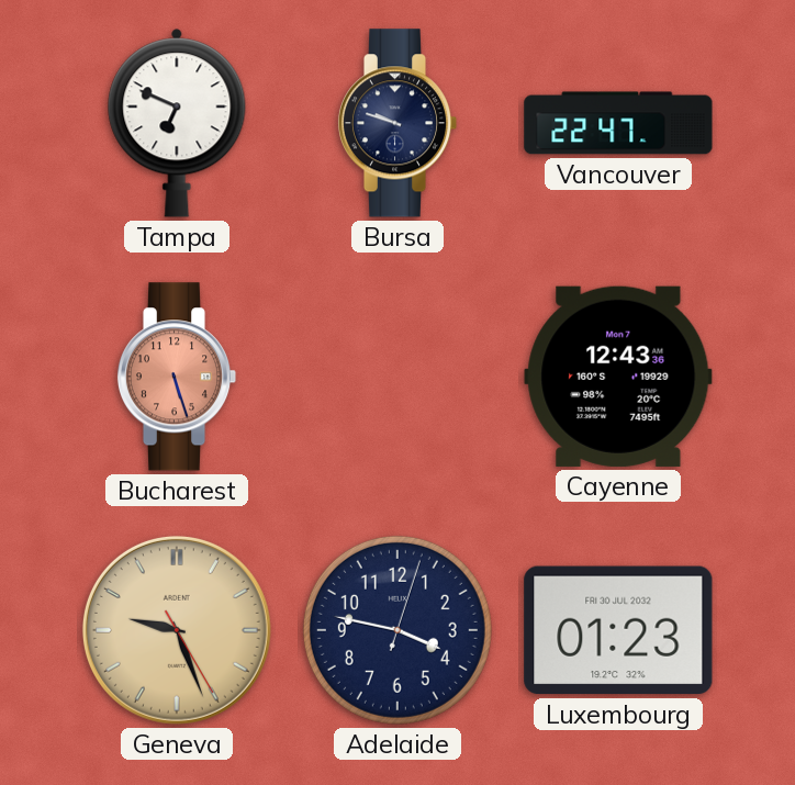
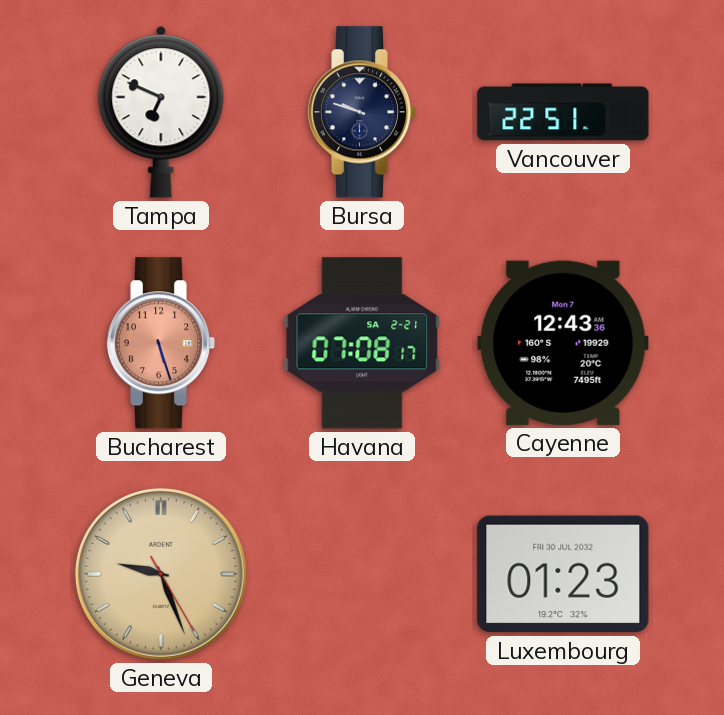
Vancouver: 22:47 -> 22:51 (563, 112)
Havana: none -> 07:08 (362, 343)
Adelaide: 3:47 -> none (398, 630)
